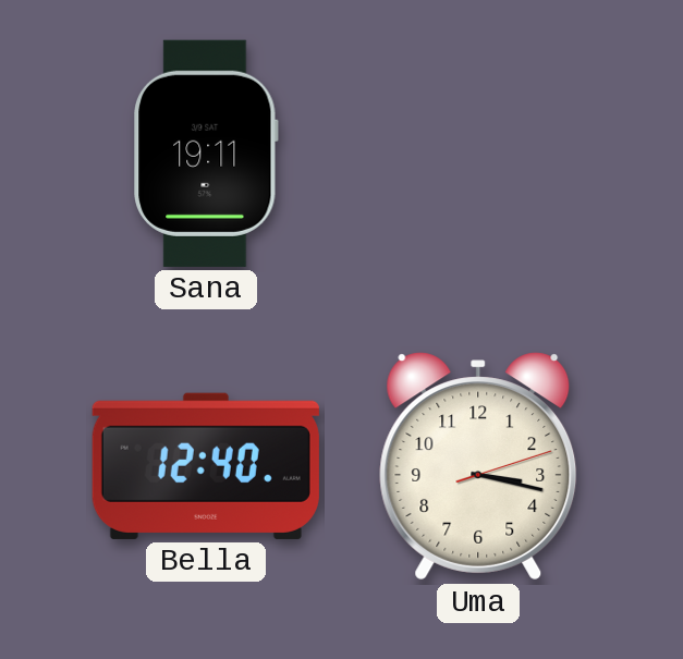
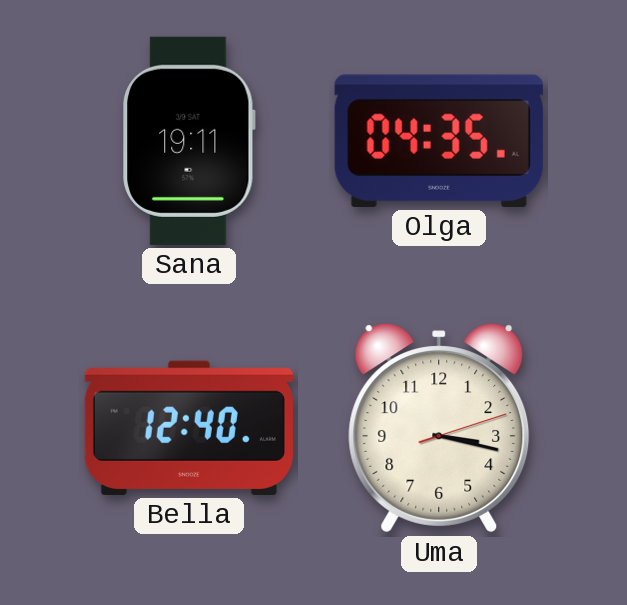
Olga: none -> 04:35 (439, 141)
